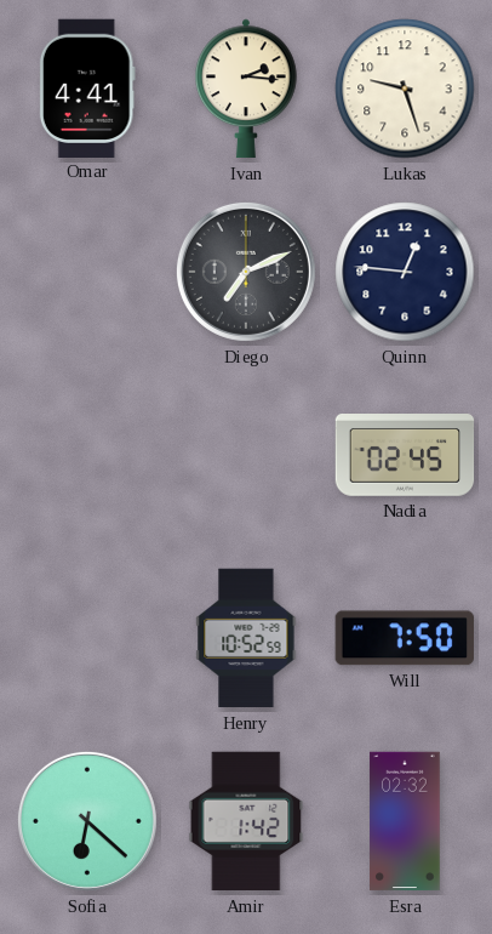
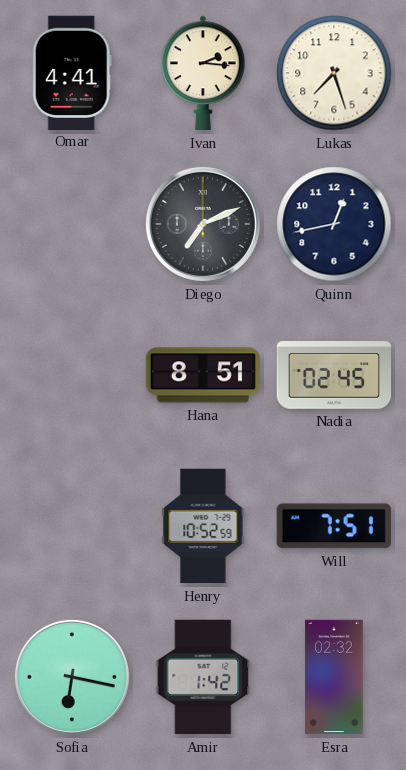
Lukas: 9:27 -> 7:27 (334, 73)
Quinn: 12:46 -> 12:43 (334, 224)
Hana: none -> 8:51 (203, 375)
Will: 7:50 -> 7:51 (334, 526)
Sofia: 6:22 -> 6:17 (72, 677)
